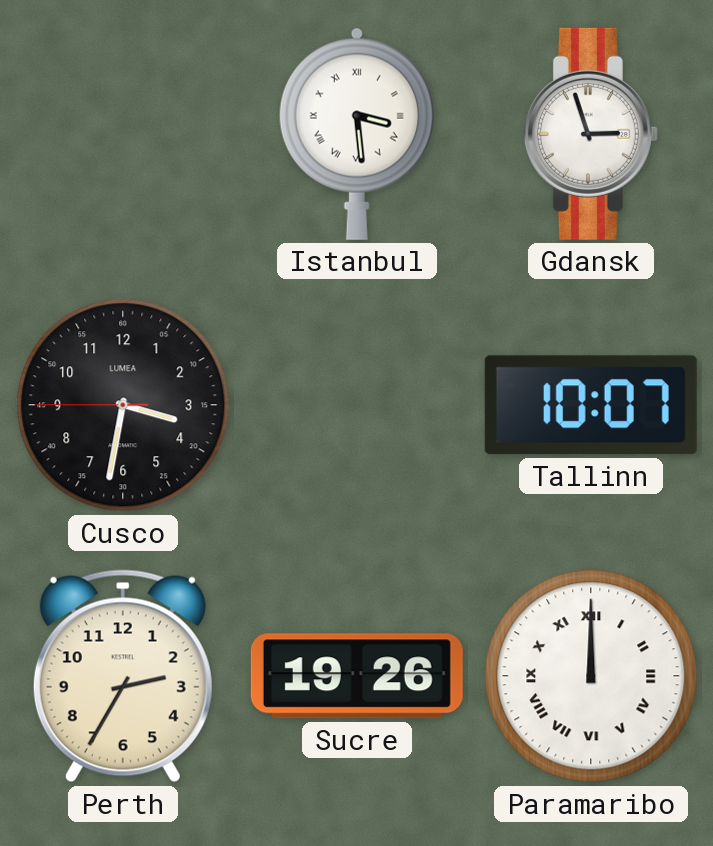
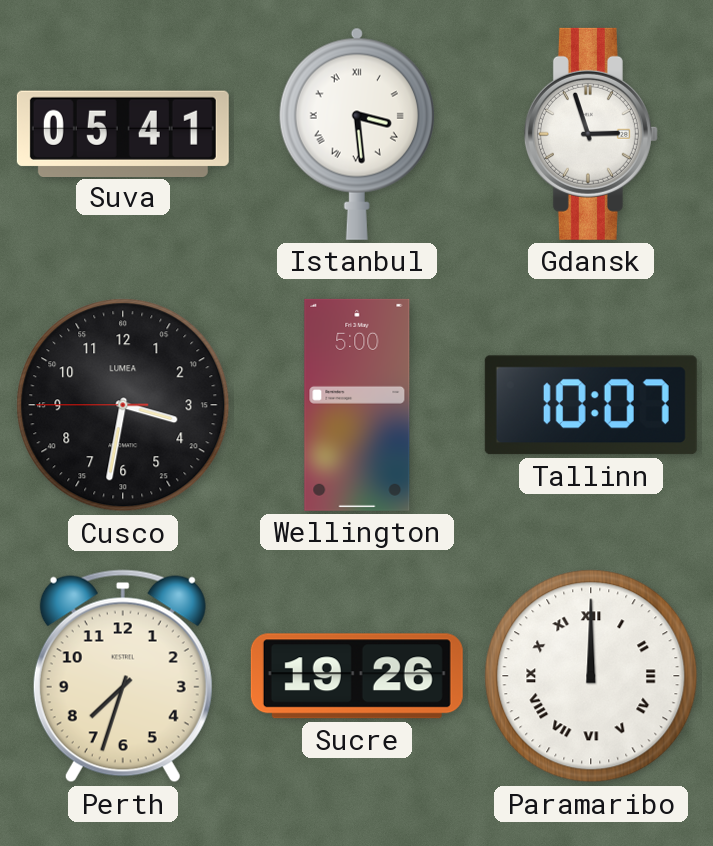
Suva: none -> 05:41 (123, 133)
Wellington: none -> 5:00 (357, 405)
Perth: 2:35 -> 7:33 (123, 676)
